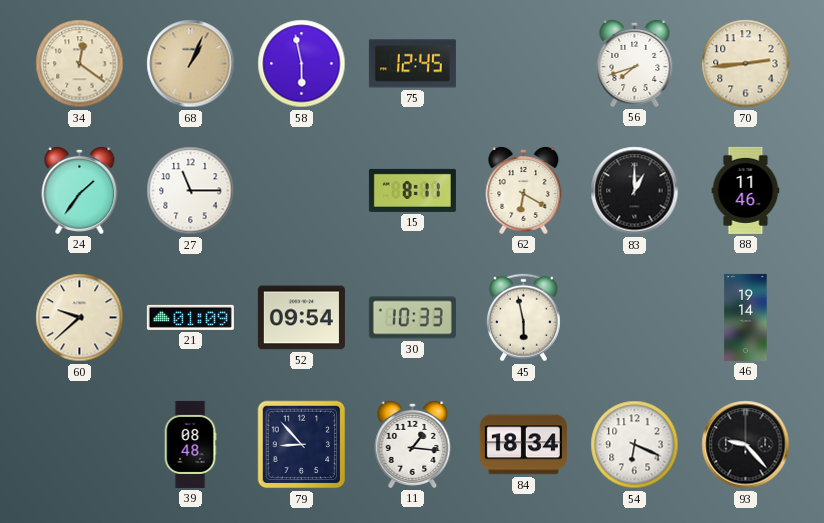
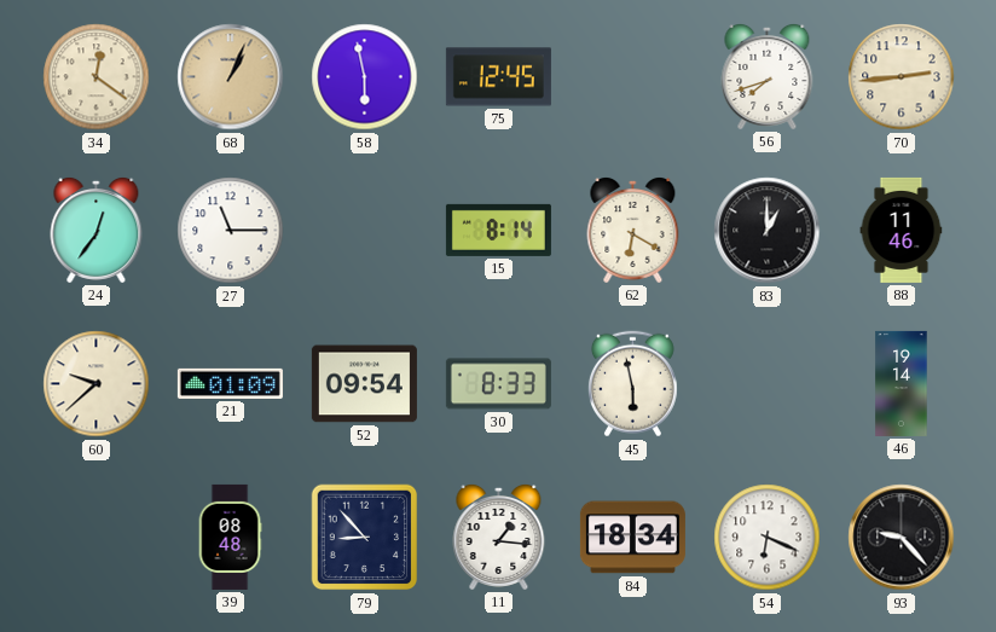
24: 1:36 -> 12:36 (97, 230)
15: 8:11 -> 8:14 (498, 230)
30: 10:33 -> 8:33 (498, 384)
